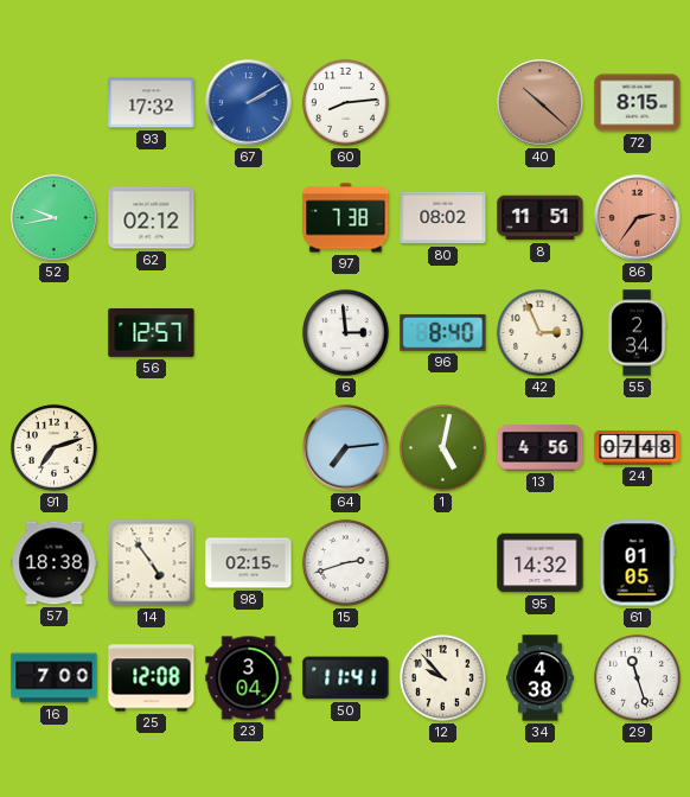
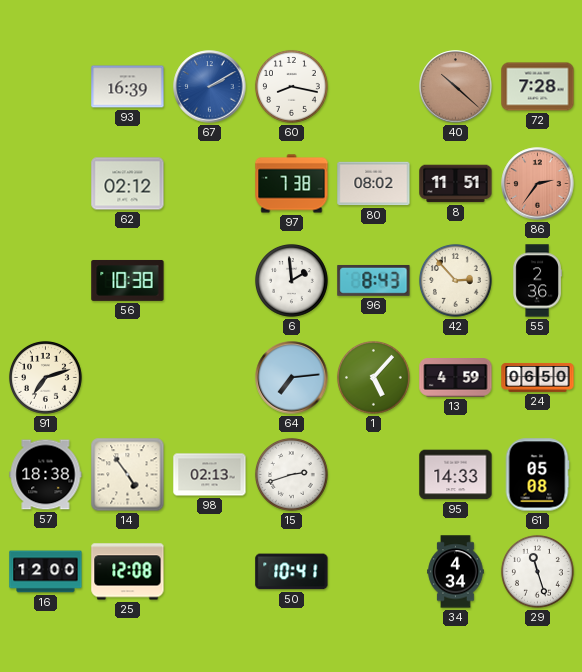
93: 17:32 -> 16:39 (128, 87)
60: 8:14 -> 8:17 (292, 87)
72: 8:15 -> 7:28 (538, 87)
52: 9:43 -> none (55, 218)
56: 12:57 -> 10:38 (128, 280)
6: 2:59 -> 1:59 (292, 281)
96: 8:40 -> 8:43 (374, 280)
42: 2:56 -> 2:53 (456, 281)
55: 2:34 -> 2:36 (537, 281)
1: 5:02 -> 5:07 (374, 378)
13: 4:56 -> 4:59 (456, 378)
24: 07:48 -> 06:50 (538, 377)
98: 02:15 -> 02:13 (210, 475)
95: 14:32 -> 14:33 (456, 475)
61: 01:05 -> 05:08 (537, 475)
16: 7:00 -> 12:00 (46, 572)
23: 3:04 -> none (249, 678)
50: 11:41 -> 10:41 (292, 572)
12: 9:53 -> none (443, 678)
34: 4:38 -> 4:34 (456, 572)
